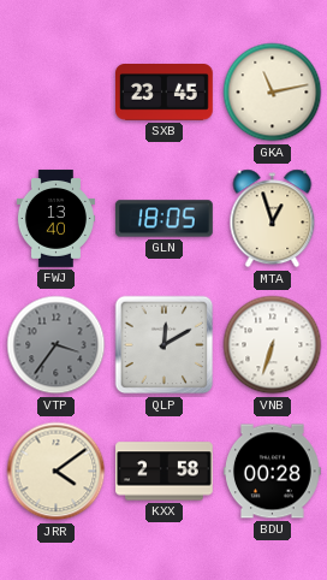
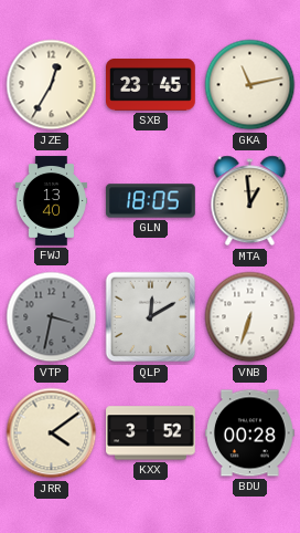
JZE: none -> 12:35 (52, 85)
MTA: 12:57 -> 12:59 (250, 201)
VTP: 3:36 -> 3:32 (52, 317)
KXX: 2:58 -> 3:52 (151, 433)
